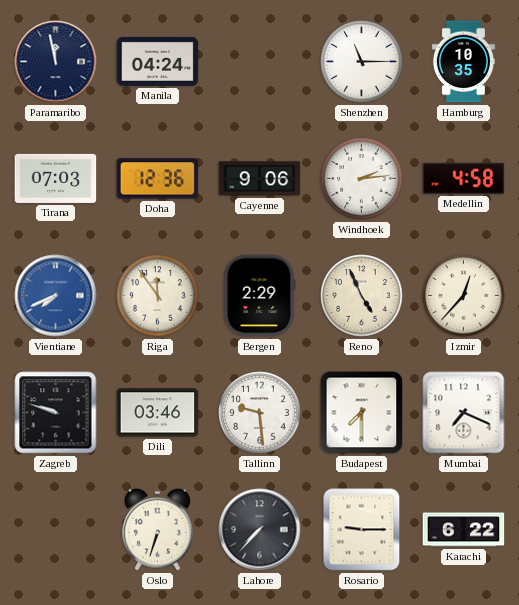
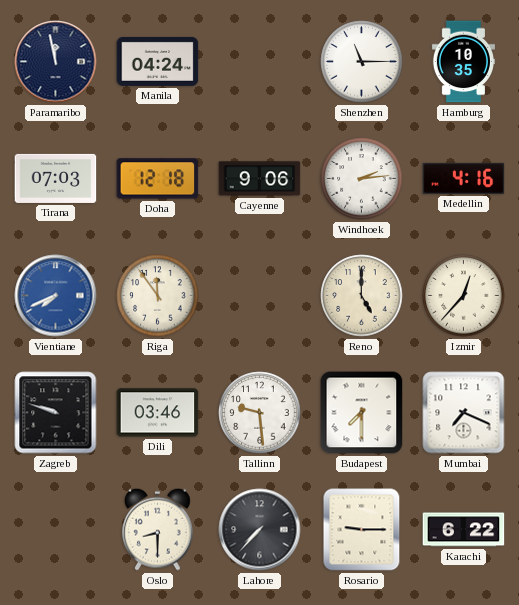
Doha: 12:36 -> 12:18 (158, 179)
Medellin: 4:58 -> 4:16 (464, 178)
Bergen: 2:29 -> none (260, 296)
Reno: 4:56 -> 5:00 (362, 296)
Oslo: 6:33 -> 8:30 (158, 529)
